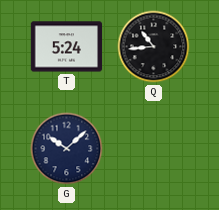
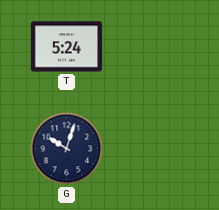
Q: 10:44 -> none (154, 47)
G: 10:08 -> 10:03 (67, 149)
